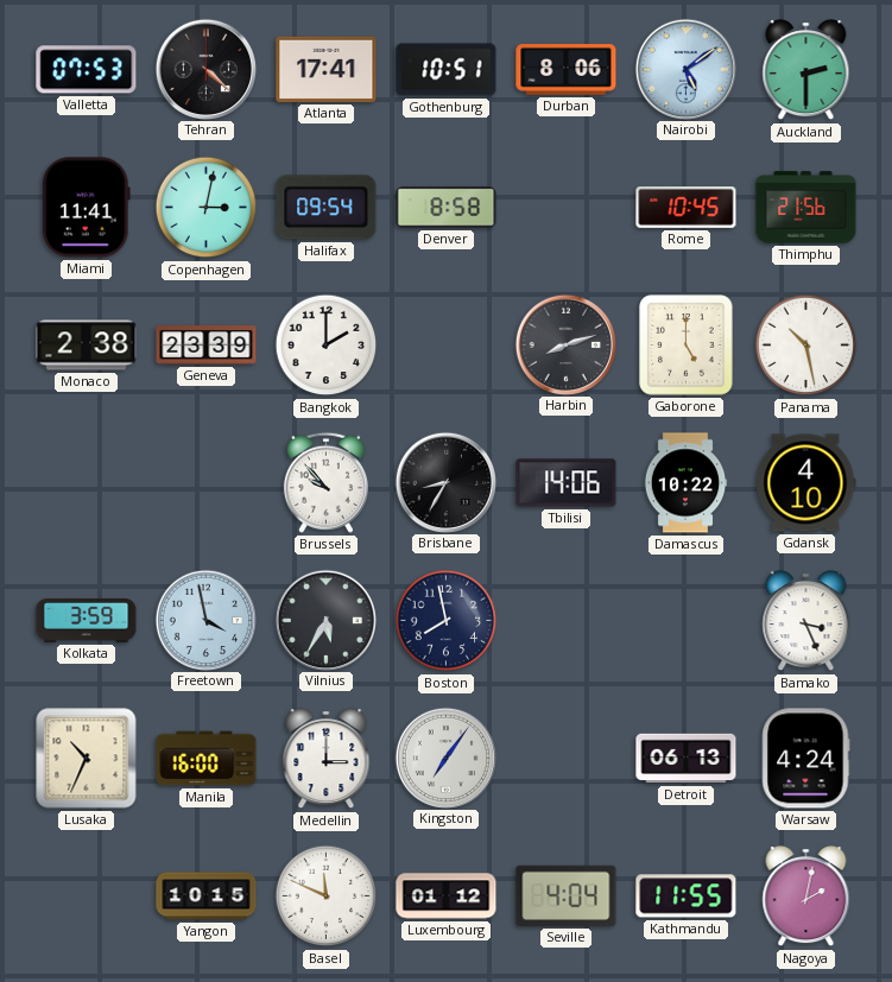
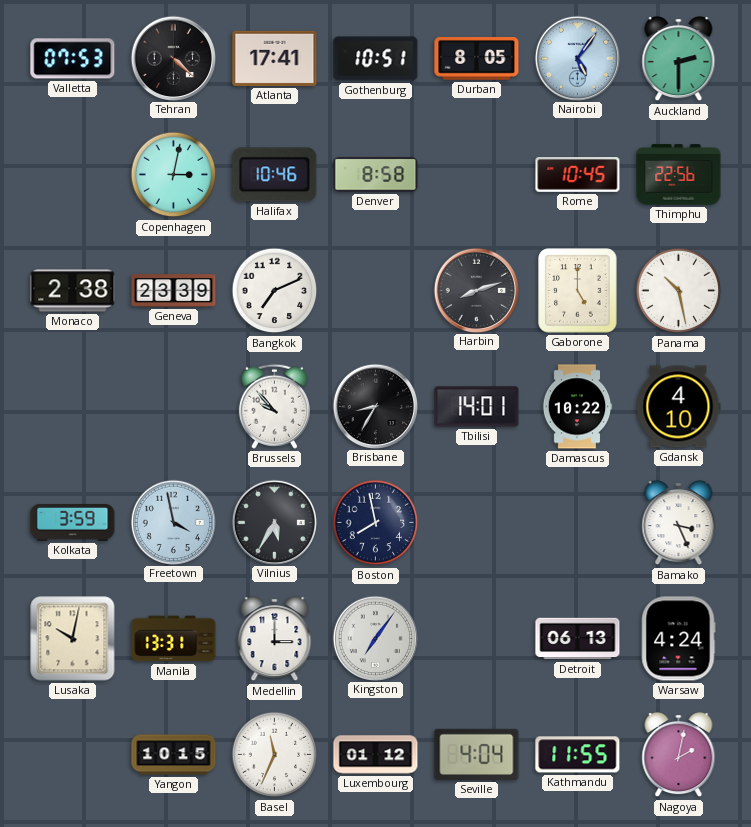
Durban: 8:06 -> 8:05 (477, 59)
Nairobi: 5:09 -> 5:06 (577, 58)
Miami: 11:41 -> none (86, 208)
Halifax: 09:54 -> 10:46 (275, 175)
Thimphu: 21:56 -> 22:56 (679, 175)
Bangkok: 2:00 -> 7:11 (275, 291)
Tbilisi: 14:06 -> 14:01 (477, 407)
Lusaka: 10:34 -> 10:02 (73, 639)
Manila: 16:00 -> 13:31 (174, 639)
Basel: 11:49 -> 11:34 (275, 755)
